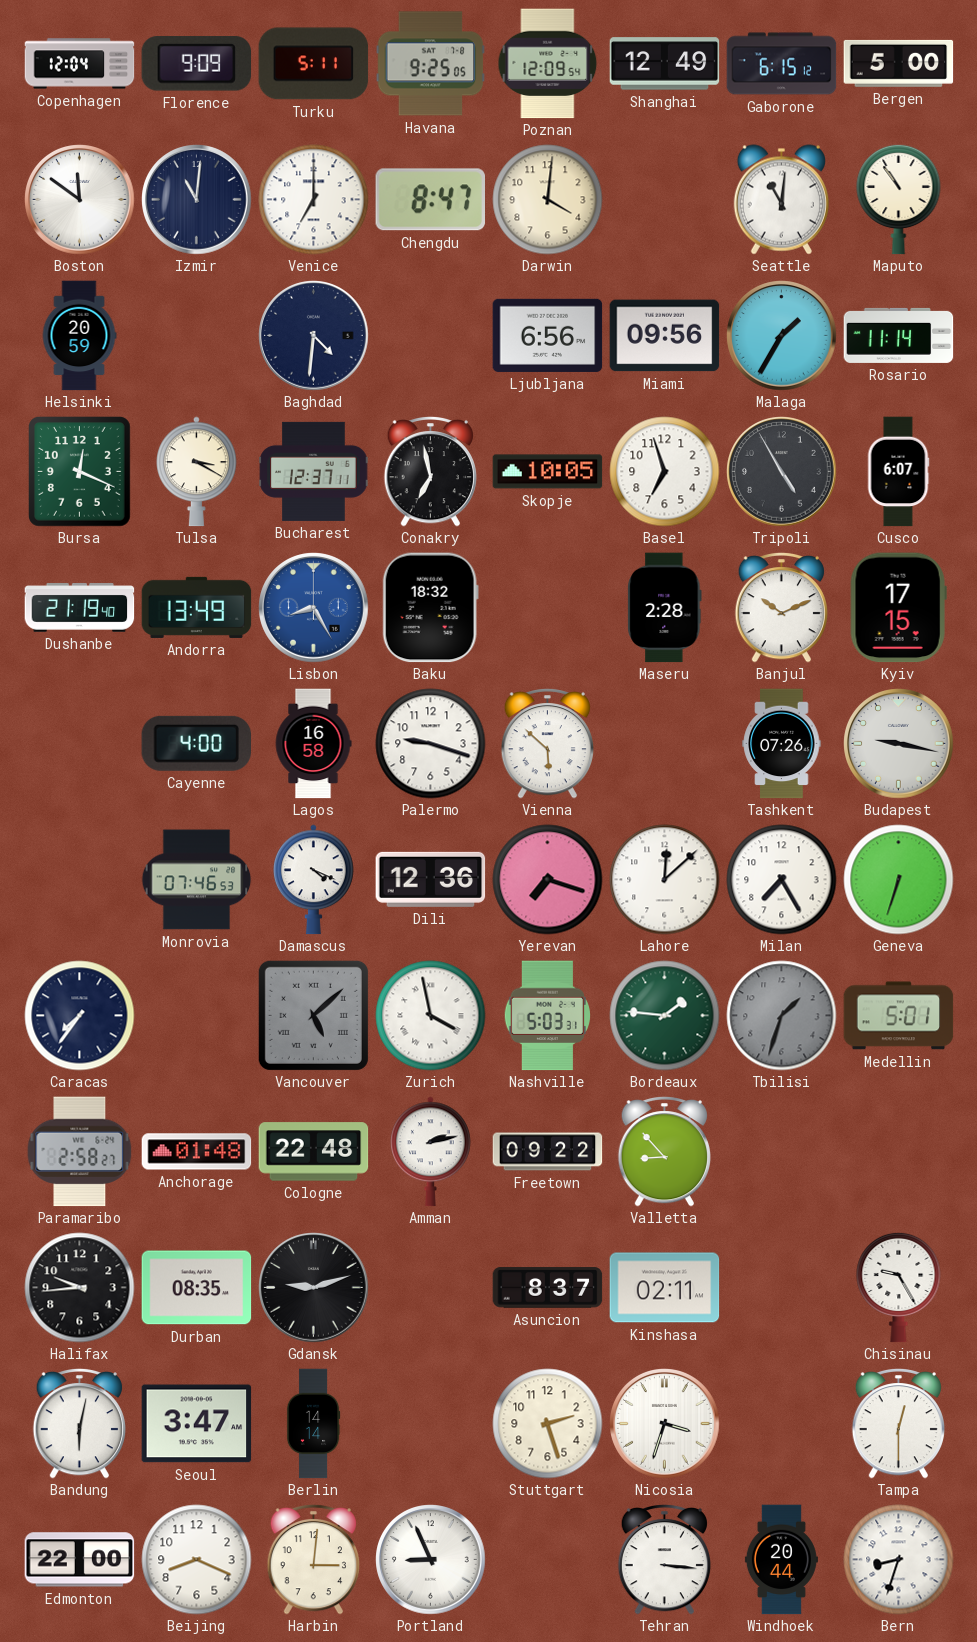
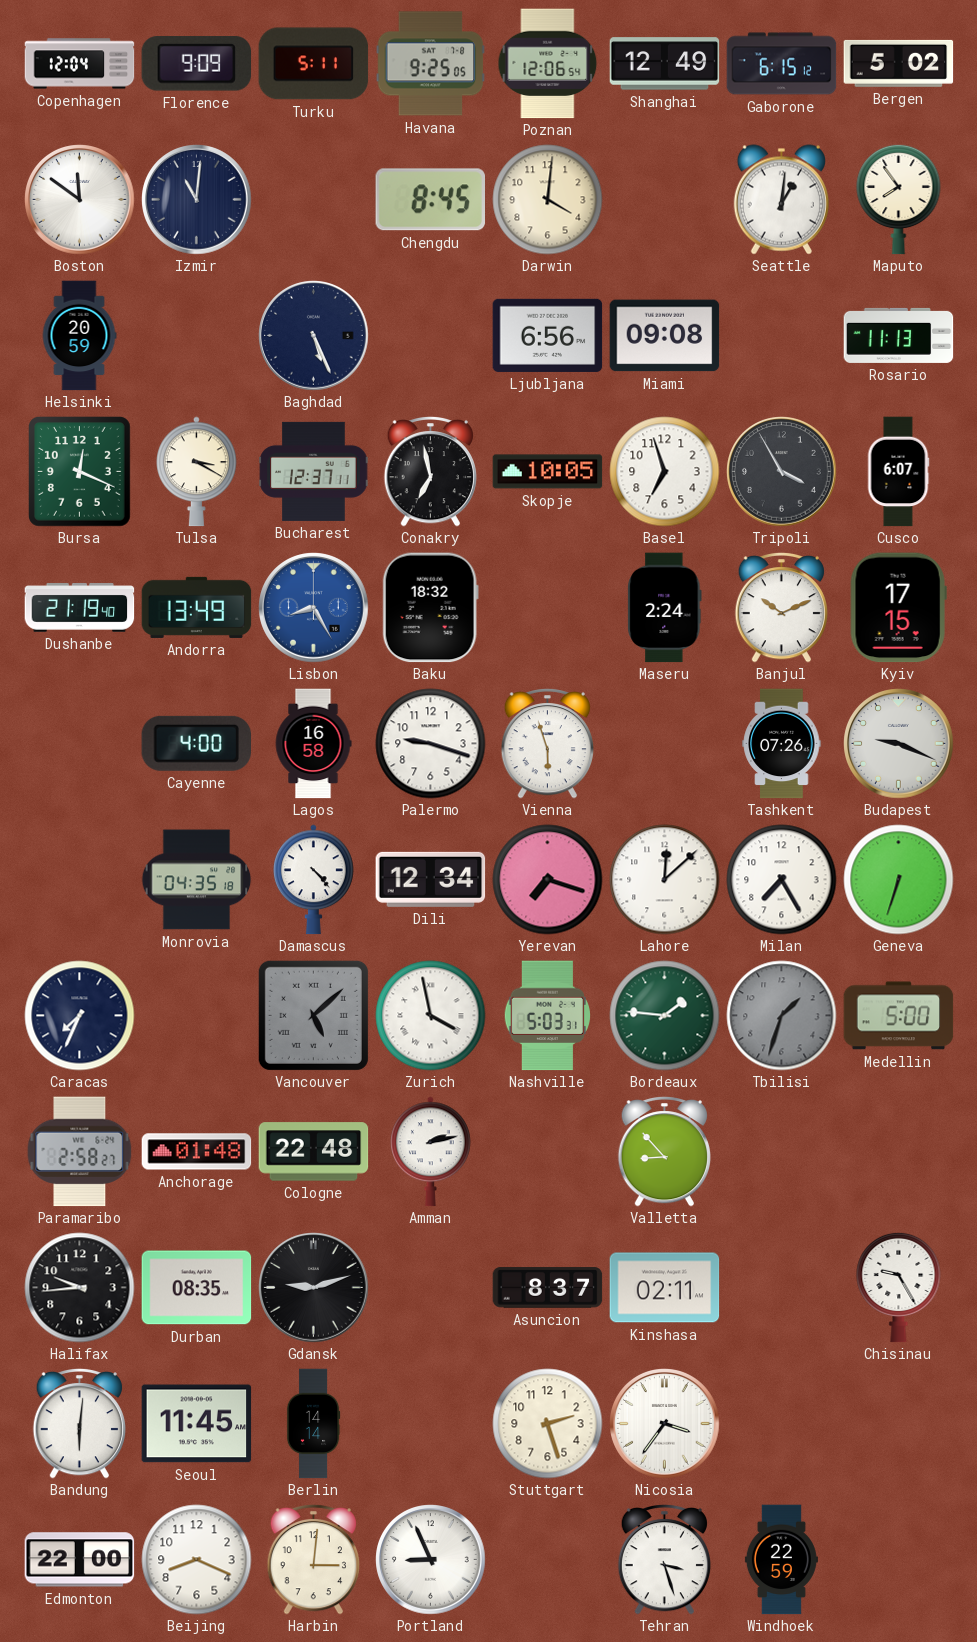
Poznan: 12:09 -> 12:06 (548, 64)
Bergen: 5:00 -> 5:02 (899, 63)
Venice: 7:00 -> none (314, 200)
Chengdu: 8:47 -> 8:45 (430, 200)
Seattle: 11:01 -> 1:01 (781, 200)
Maputo: 10:54 -> 7:54 (899, 199)
Baghdad: 4:31 -> 5:26 (314, 336)
Miami: 09:56 -> 09:08 (665, 336)
Malaga: 1:35 -> none (782, 336)
Rosario: 11:14 -> 11:13 (899, 335)
Tripoli: 4:55 -> 3:55 (782, 472)
Maseru: 2:28 -> 2:24 (665, 608)
Vienna: 5:52 -> 5:57 (547, 744)
Budapest: 9:17 -> 9:19 (899, 744)
Monrovia: 07:46 -> 04:35 (197, 880)
Damascus: 4:19 -> 4:23 (314, 880)
Dili: 12:36 -> 12:34 (431, 879)
Caracas: 7:36 -> 7:34 (80, 1016)
Medellin: 5:01 -> 5:00 (899, 1016)
Freetown: 09:22 -> none (548, 1152)
Bandung: 6:02 -> 6:01 (79, 1424)
Seoul: 3:47 -> 11:45 (197, 1424)
Nicosia: 3:33 -> 3:36 (665, 1424)
Tampa: 12:30 -> none (898, 1424)
Tehran: 3:16 -> 3:27 (664, 1560)
Windhoek: 20:44 -> 22:59 (781, 1560)
Bern: 8:33 -> none (899, 1560)
